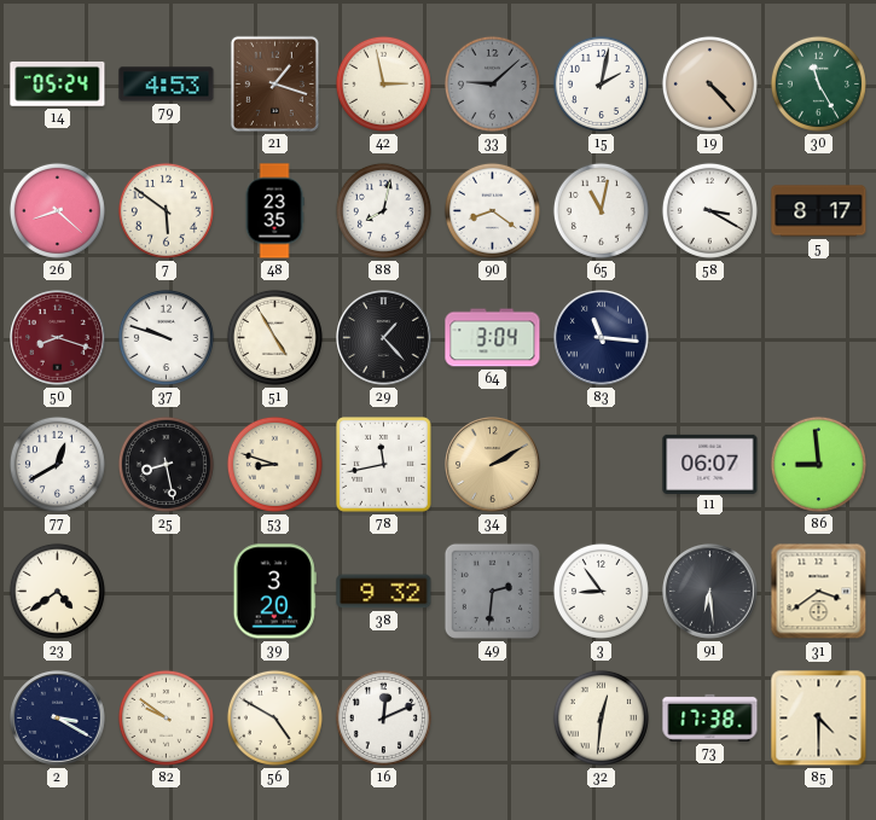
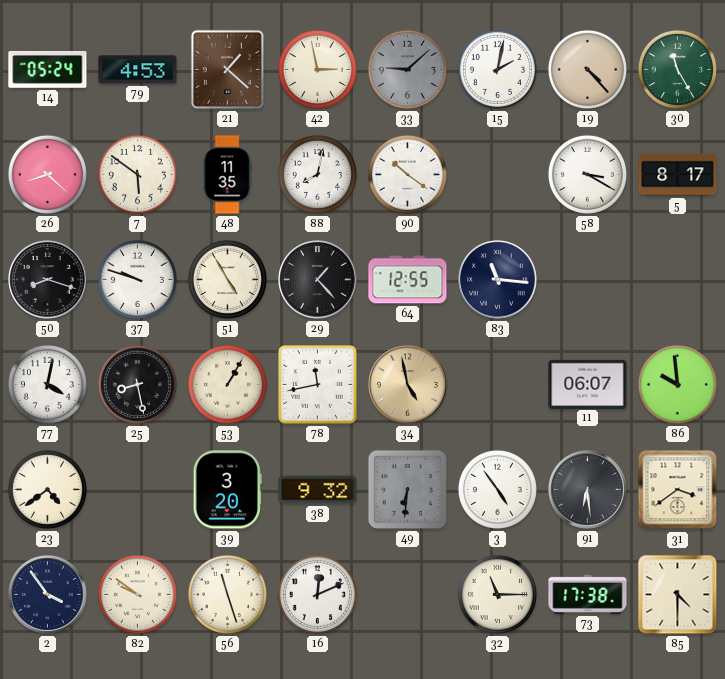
21: 1:18 -> 1:22 (227, 69)
48: 23:35 -> 11:35 (227, 175)
90: 8:21 -> 10:21 (407, 174)
65: 11:02 -> none (601, 210)
50 dial: burgundy -> black (48, 280)
64: 3:04 -> 12:55 (408, 280)
77: 12:40 -> 4:02 (47, 384)
53: 8:48 -> 1:05 (227, 384)
34: 2:10 -> 4:58 (408, 385)
86: 8:59 -> 9:59 (677, 384)
49: 2:31 -> 6:31 (407, 489)
3: 8:54 -> 4:54 (497, 489)
2: 3:20 -> 3:54 (48, 595)
56: 4:50 -> 11:27 (227, 594)
32: 12:31 -> 11:15 (497, 594)
